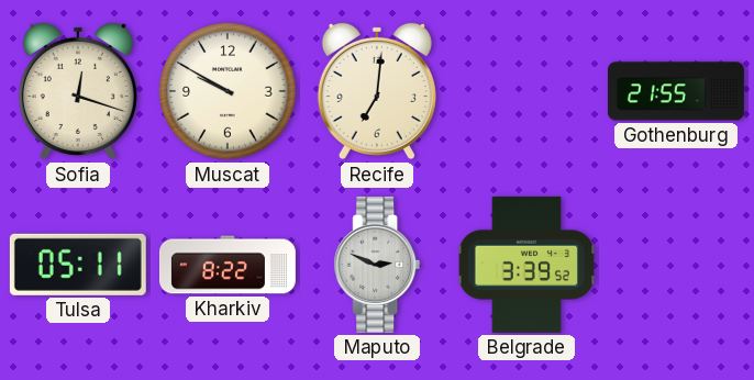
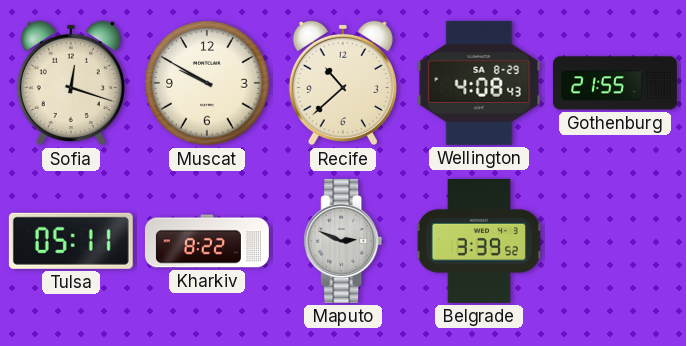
Recife: 7:01 -> 10:38 (343, 83)
Wellington: none -> 4:08 (479, 83)
